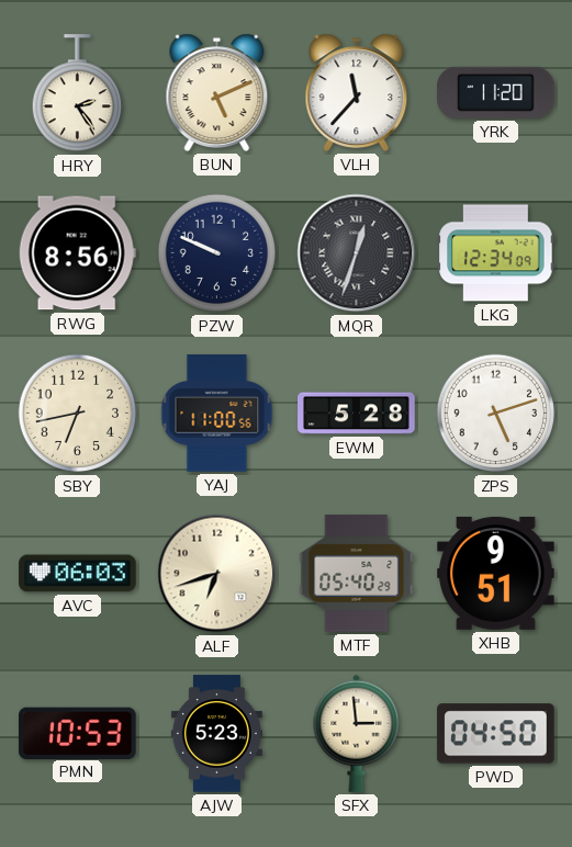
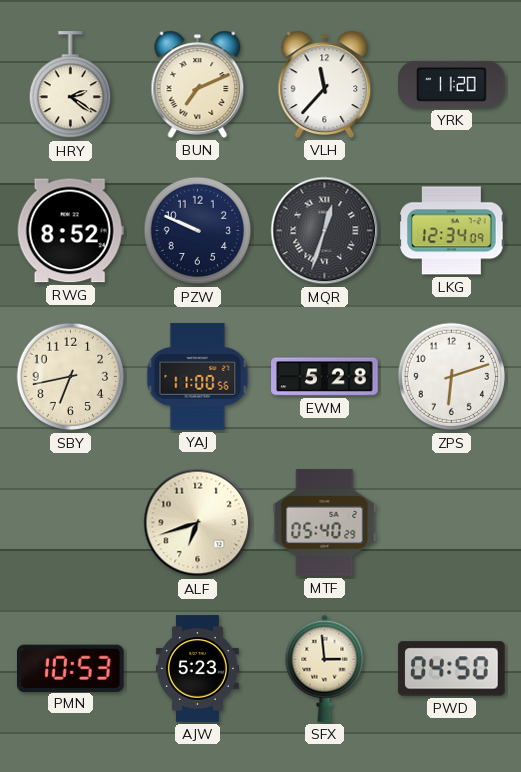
HRY: 2:24 -> 2:21 (70, 85)
BUN: 5:11 -> 7:11 (198, 84)
RWG: 8:56 -> 8:52 (70, 231)
ZPS: 5:12 -> 6:12 (452, 377)
AVC: 06:03 -> none (78, 574)
XHB: 9:51 -> none (496, 573)
